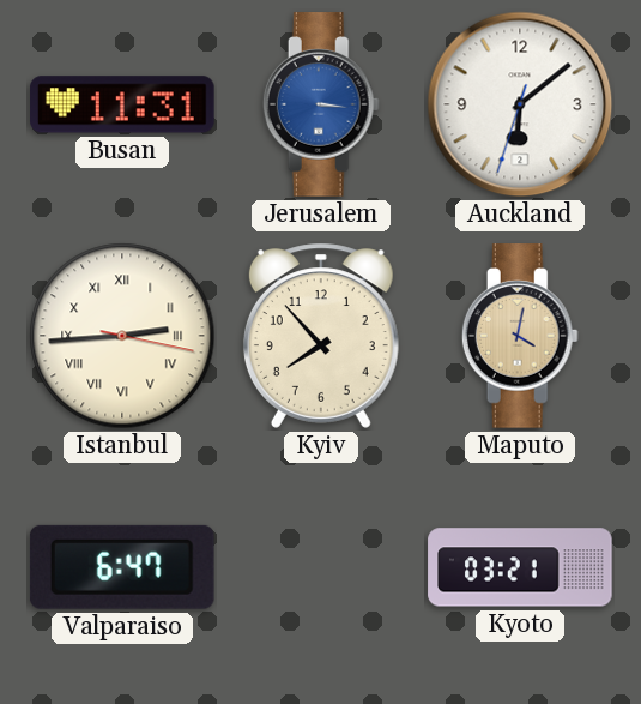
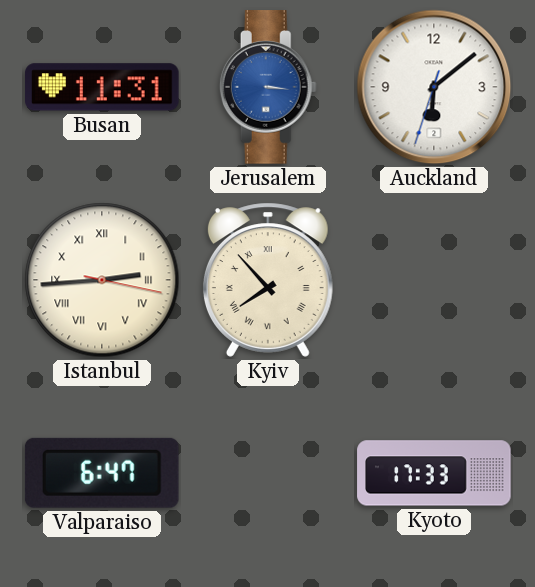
Kyiv numerals: Arabic -> Roman (268, 280)
Maputo: 4:02 -> none (520, 336)
Kyoto: 03:21 -> 17:33 (434, 473)
